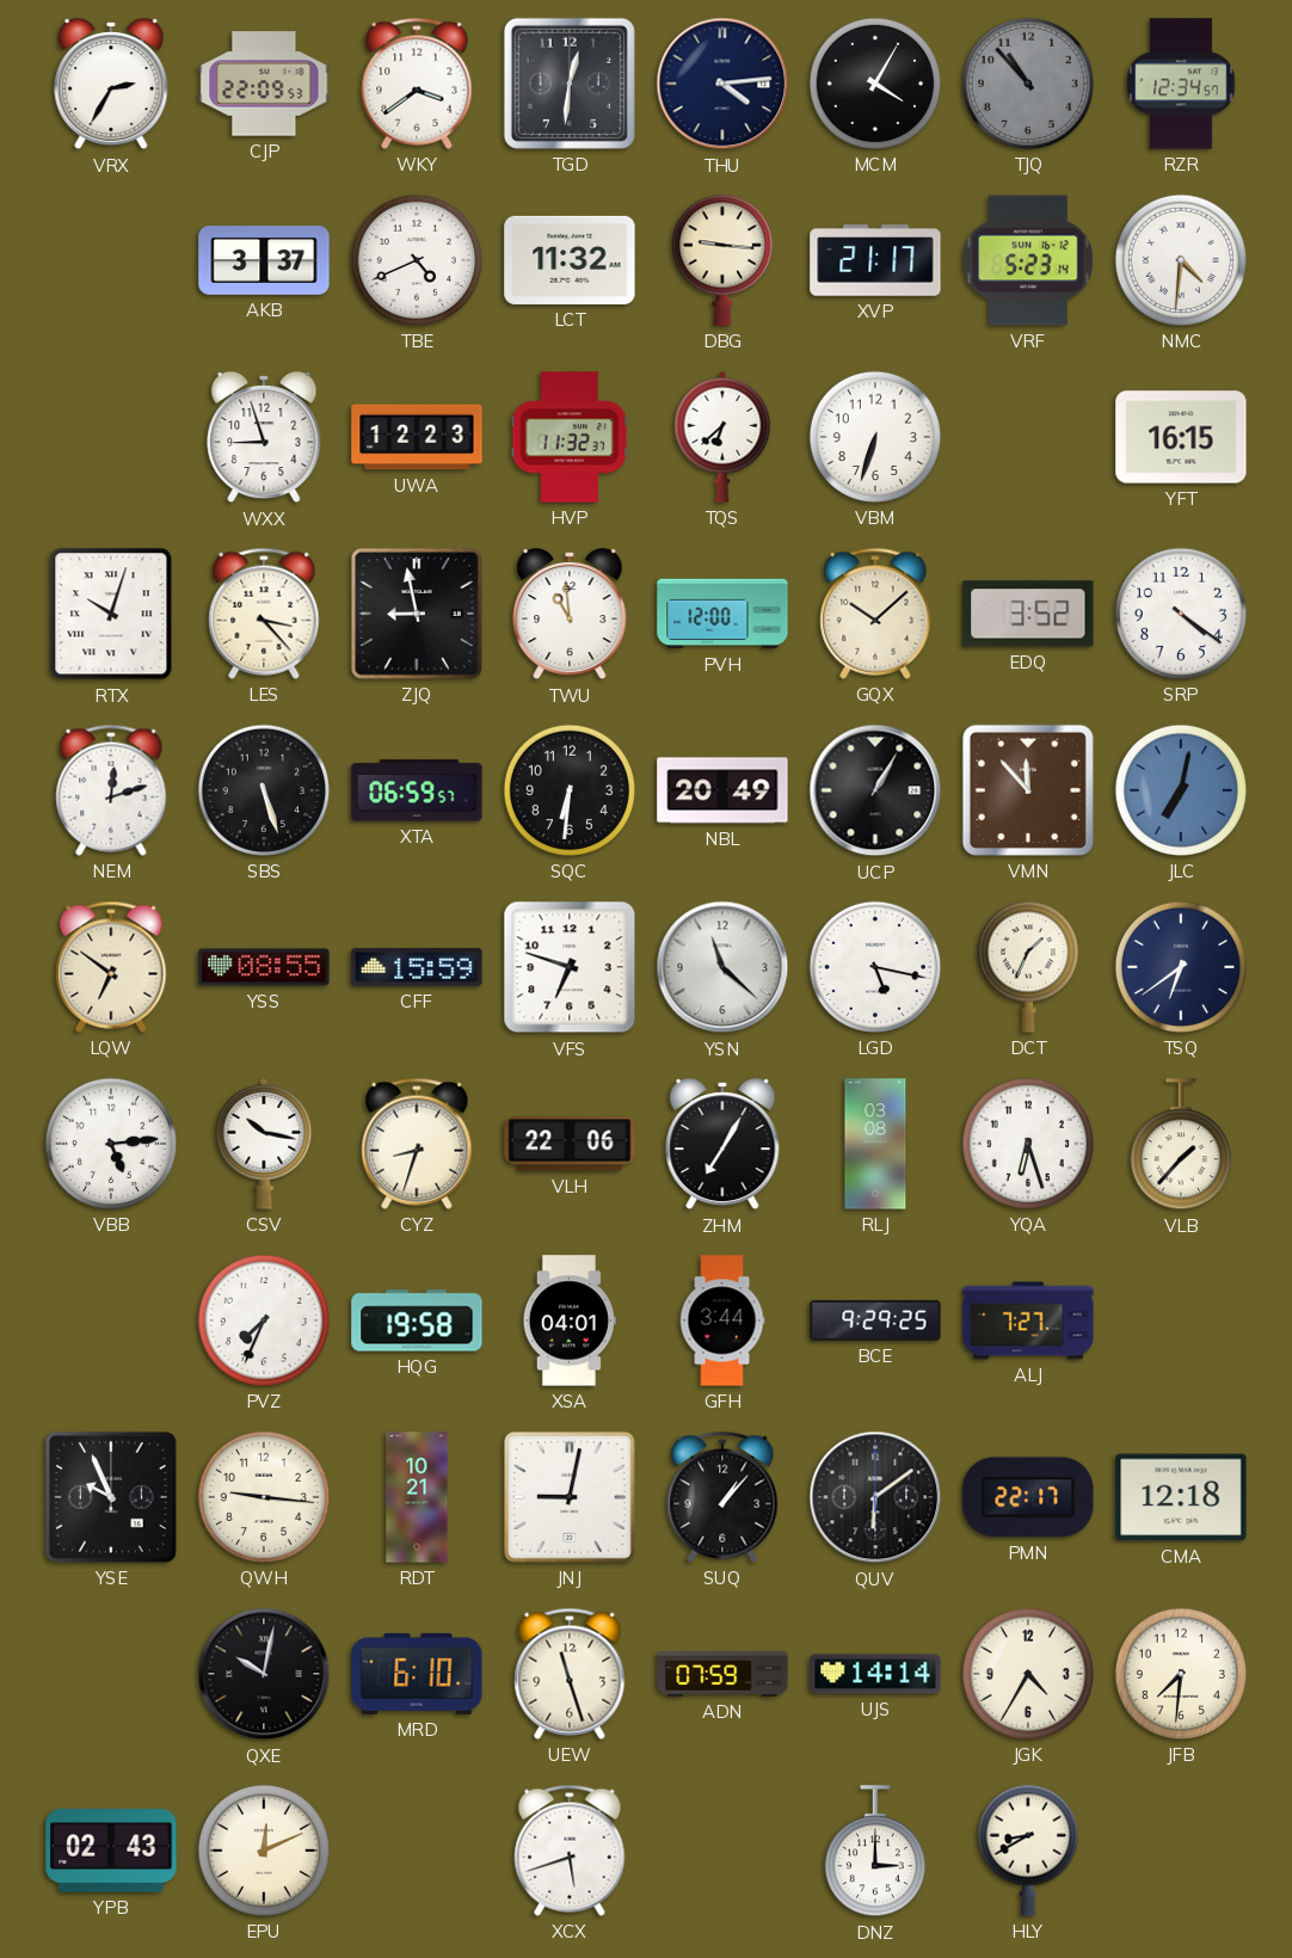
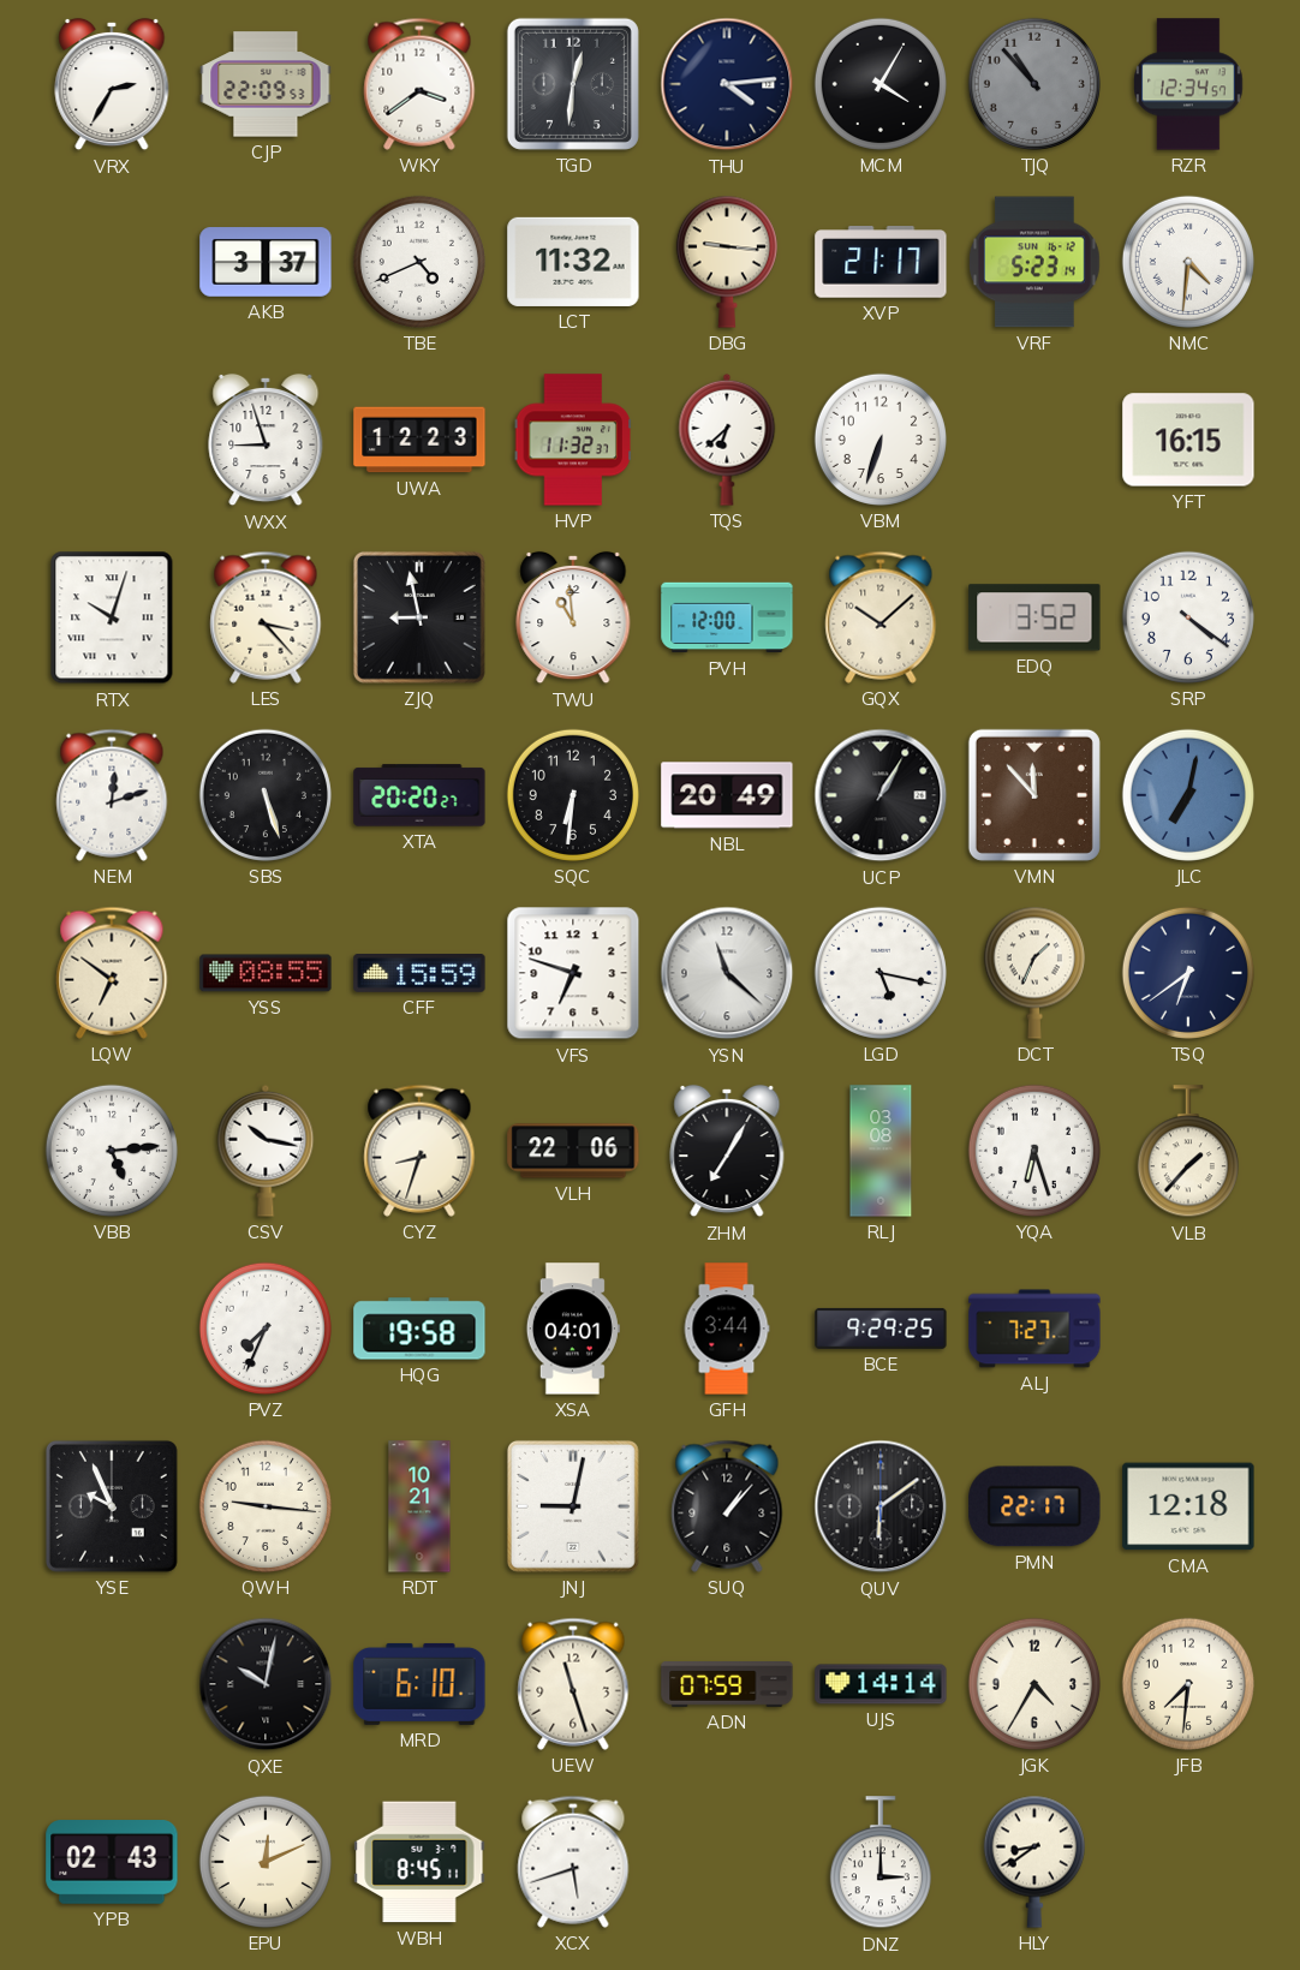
XTA: 06:59 -> 20:20 (419, 795)
WBH: none -> 8:45 (419, 1862)
HLY: 8:40 -> 8:39 (1034, 1862)
